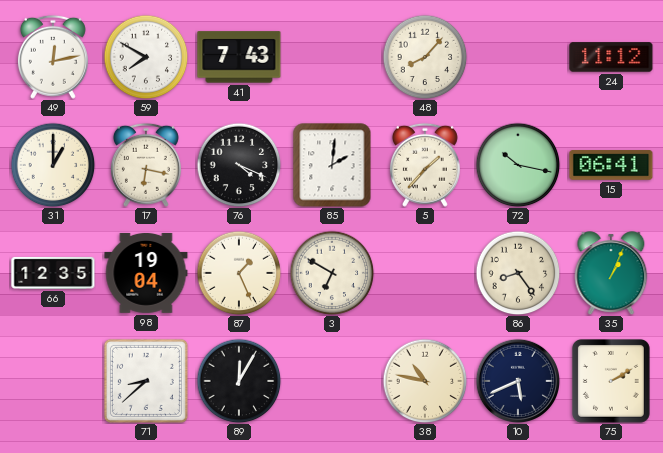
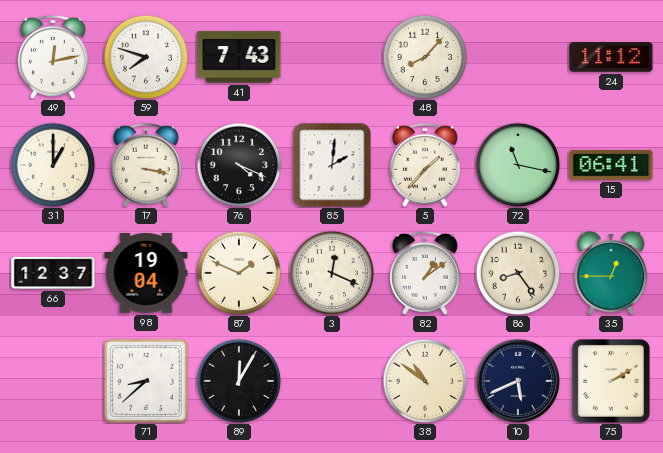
59: 7:50 -> 7:48 (146, 57)
17: 6:17 -> 3:17 (146, 165)
72: 10:17 -> 11:17 (518, 165)
66: 12:35 -> 12:37 (53, 273)
87: 1:26 -> 1:49 (239, 273)
3: 6:50 -> 12:19 (332, 273)
82: none -> 1:09 (425, 273)
35: 1:04 -> 12:45 (611, 273)
38: 10:47 -> 10:51 (425, 381)
